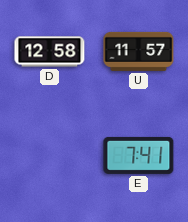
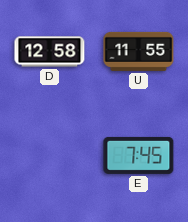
U: 11:57 -> 11:55 (139, 51)
E: 7:41 -> 7:45 (139, 155)
